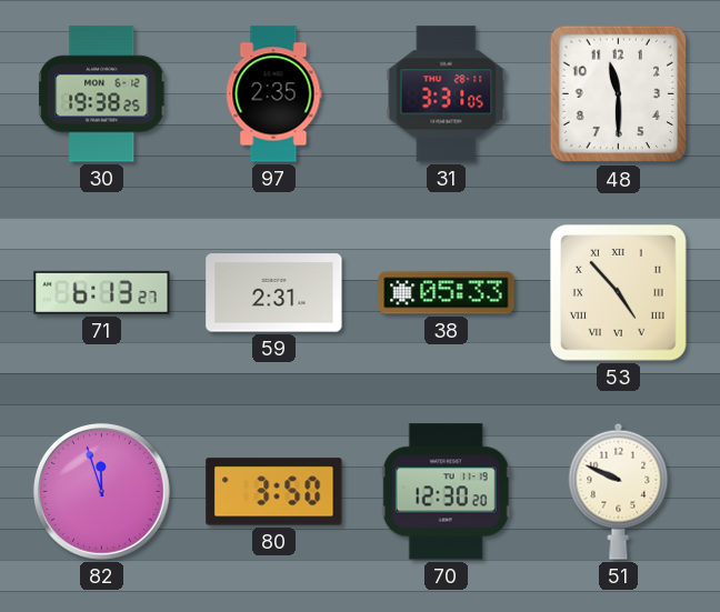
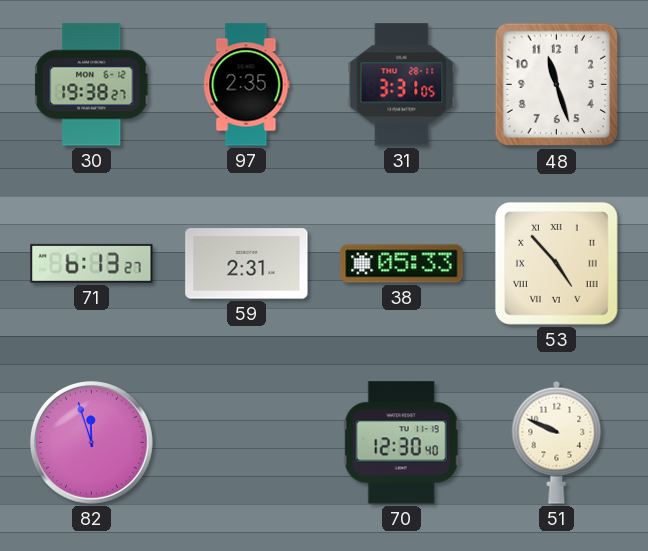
30: 19:38:25 -> 19:38:27 (92, 85)
48: 11:30 -> 11:27 (557, 85)
80: 3:50 -> none (274, 492)
70: 12:30:20 -> 12:30:40 (401, 443)
